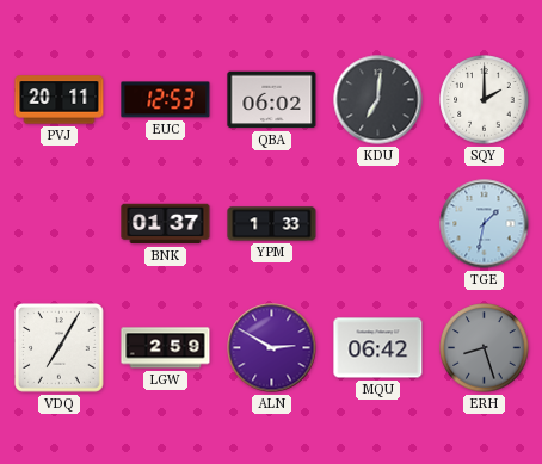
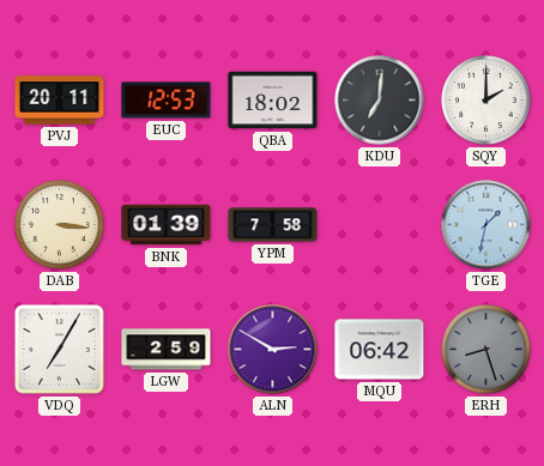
QBA: 06:02 -> 18:02 (273, 101)
DAB: none -> 3:16 (60, 225)
BNK: 01:37 -> 01:39 (167, 225)
YPM: 1:33 -> 7:58 (273, 225)
